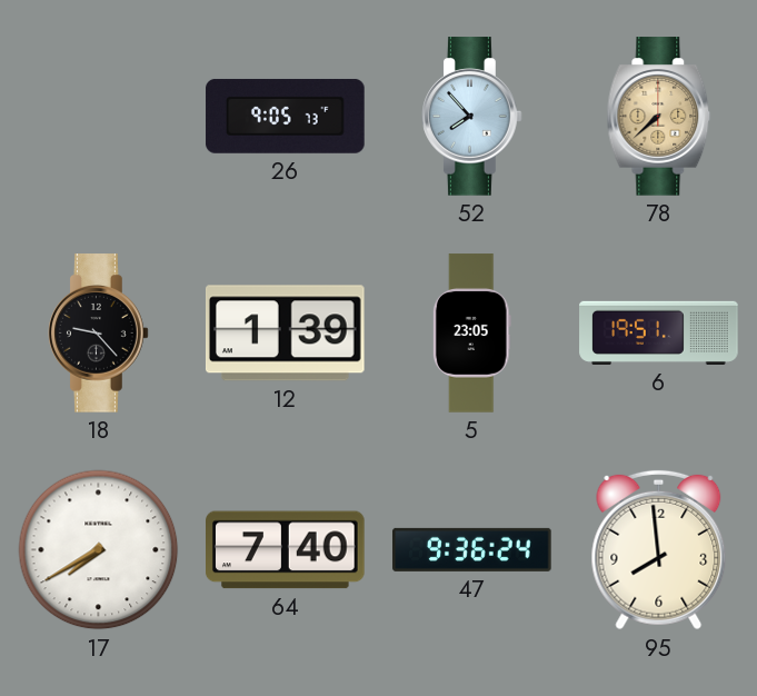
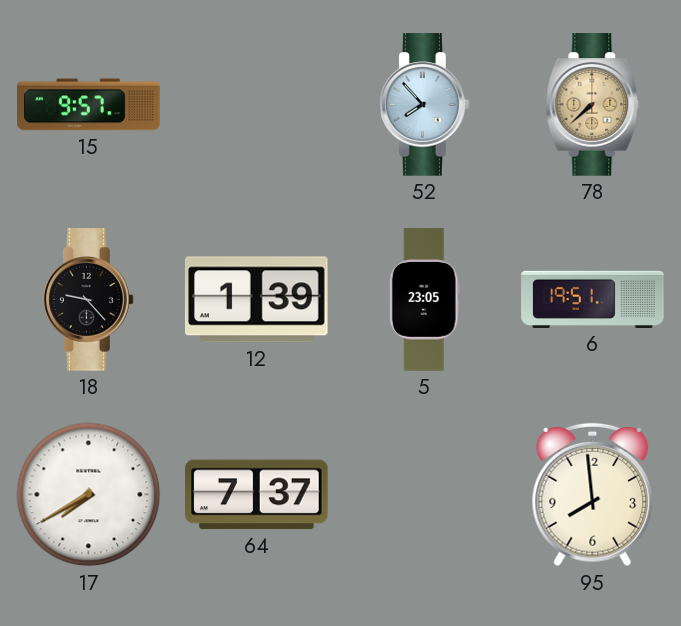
15: none -> 9:57 (89, 105)
26: 9:05 -> none (286, 116)
64: 7:40 -> 7:37 (257, 495)
47: 9:36 -> none (472, 549)
